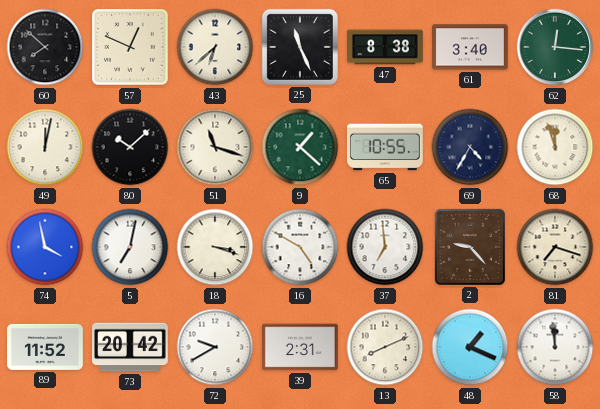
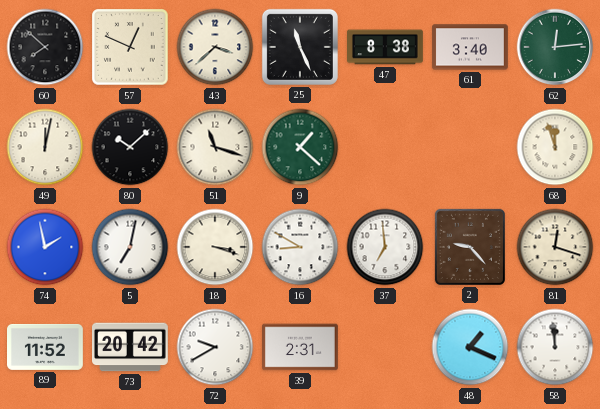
43: 6:38 -> 3:38 (215, 47)
62: 12:16 -> 12:14 (555, 47)
65: 10:55 -> none (385, 147)
69: 4:35 -> none (470, 147)
74: 3:58 -> 1:58 (45, 247)
16: 4:50 -> 8:50 (300, 247)
81: 7:18 -> 12:18 (555, 247)
13: 8:11 -> none (385, 347)
